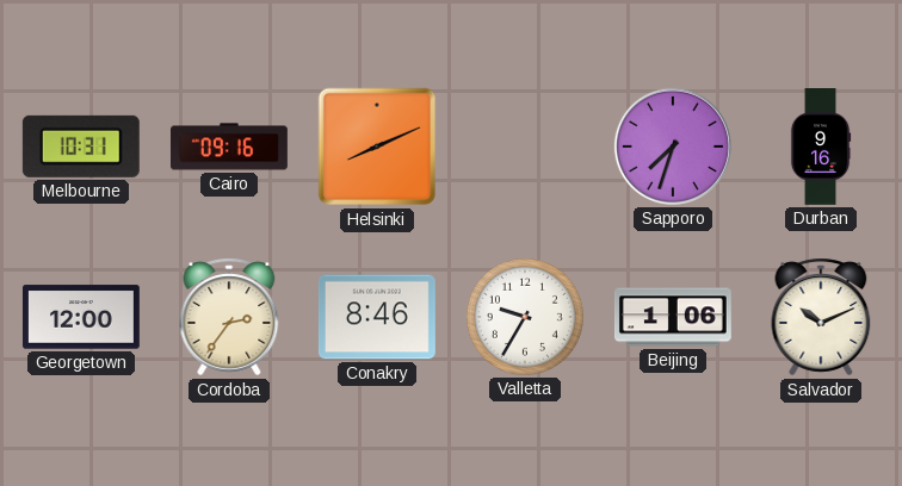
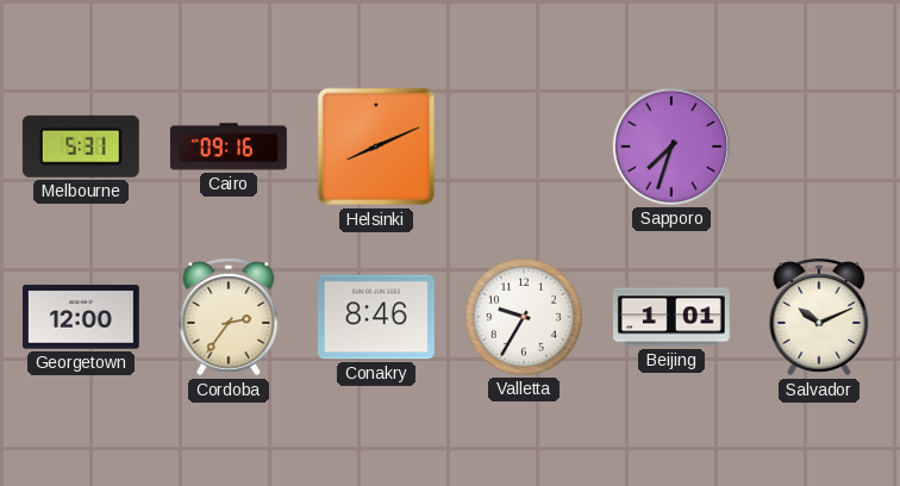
Melbourne: 10:31 -> 5:31 (81, 147)
Durban: 9:16 -> none (821, 148)
Beijing: 1:06 -> 1:01 (671, 317)
